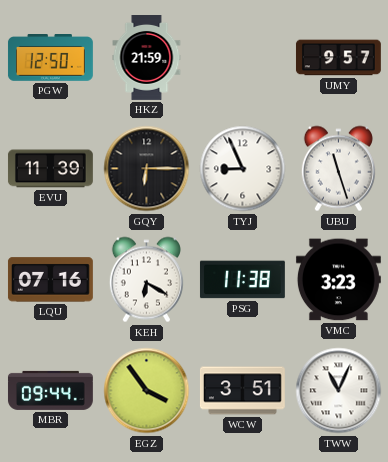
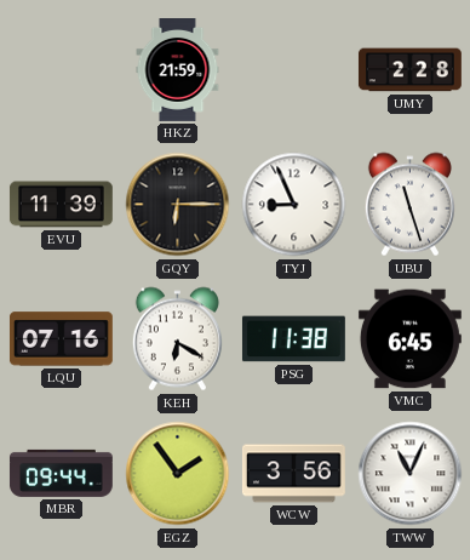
PGW: 12:50 -> none (50, 58)
UMY: 9:57 -> 2:28 (409, 70)
VMC: 3:23 -> 6:45 (409, 339)
EGZ: 3:54 -> 1:54 (178, 474)
WCW: 3:51 -> 3:56 (293, 474)
